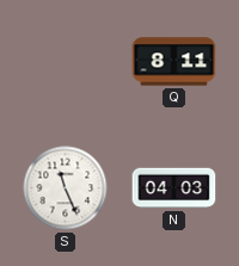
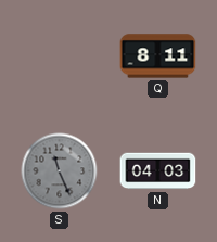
S dial: white -> grey (60, 171)
